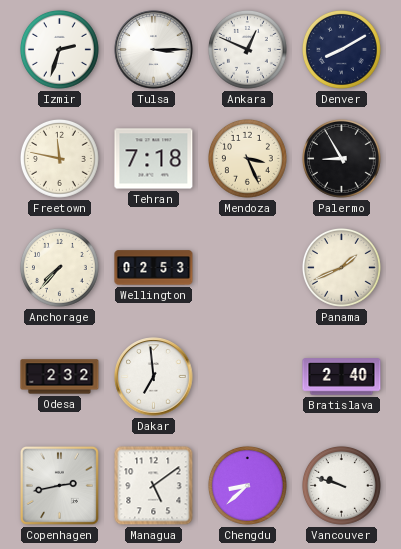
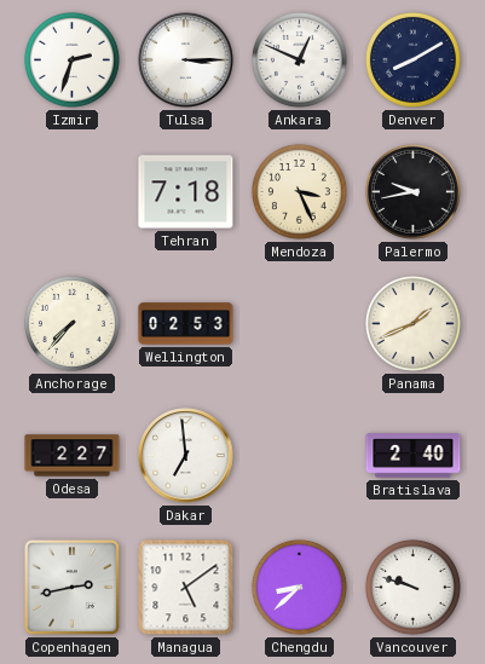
Freetown: 11:47 -> none (59, 158)
Palermo: 8:55 -> 9:43 (412, 191)
Odesa: 2:32 -> 2:27 (73, 456)
